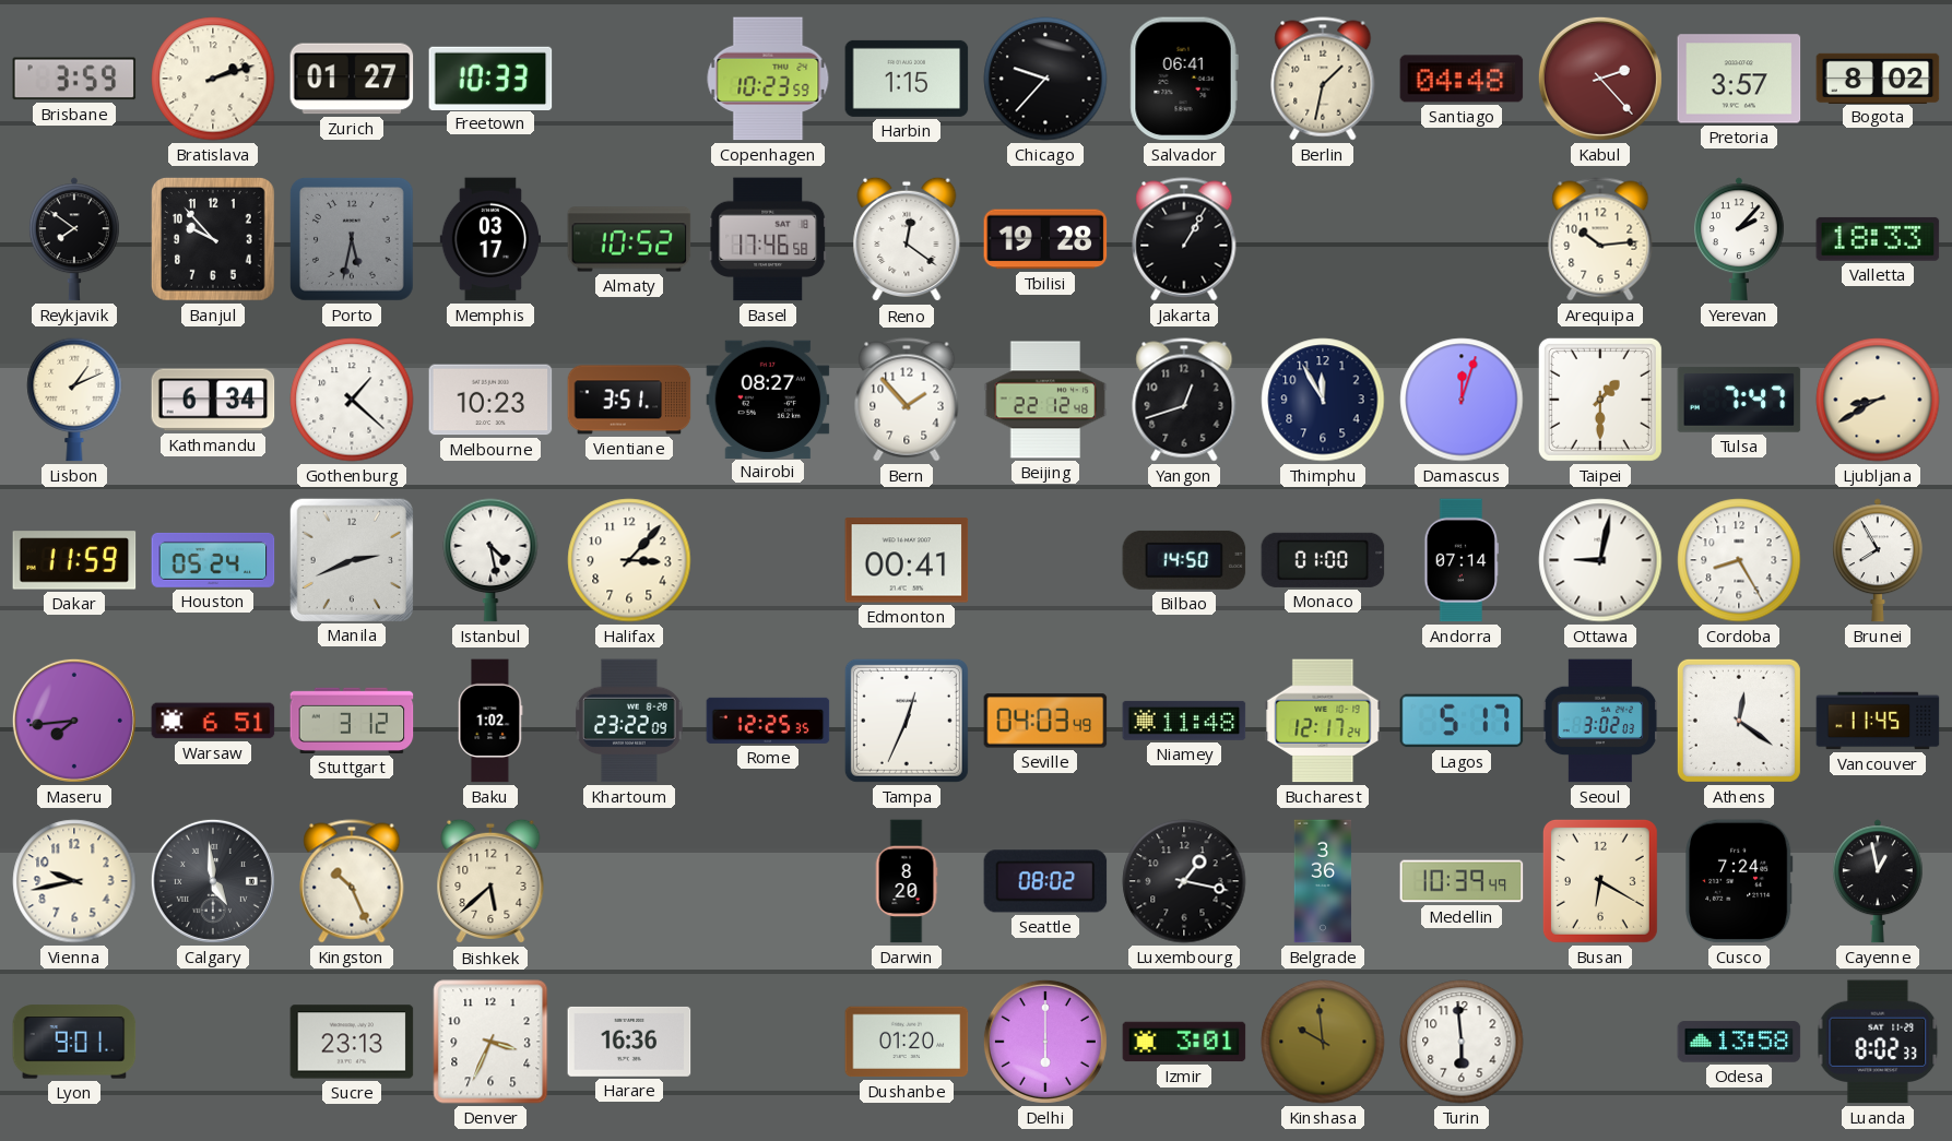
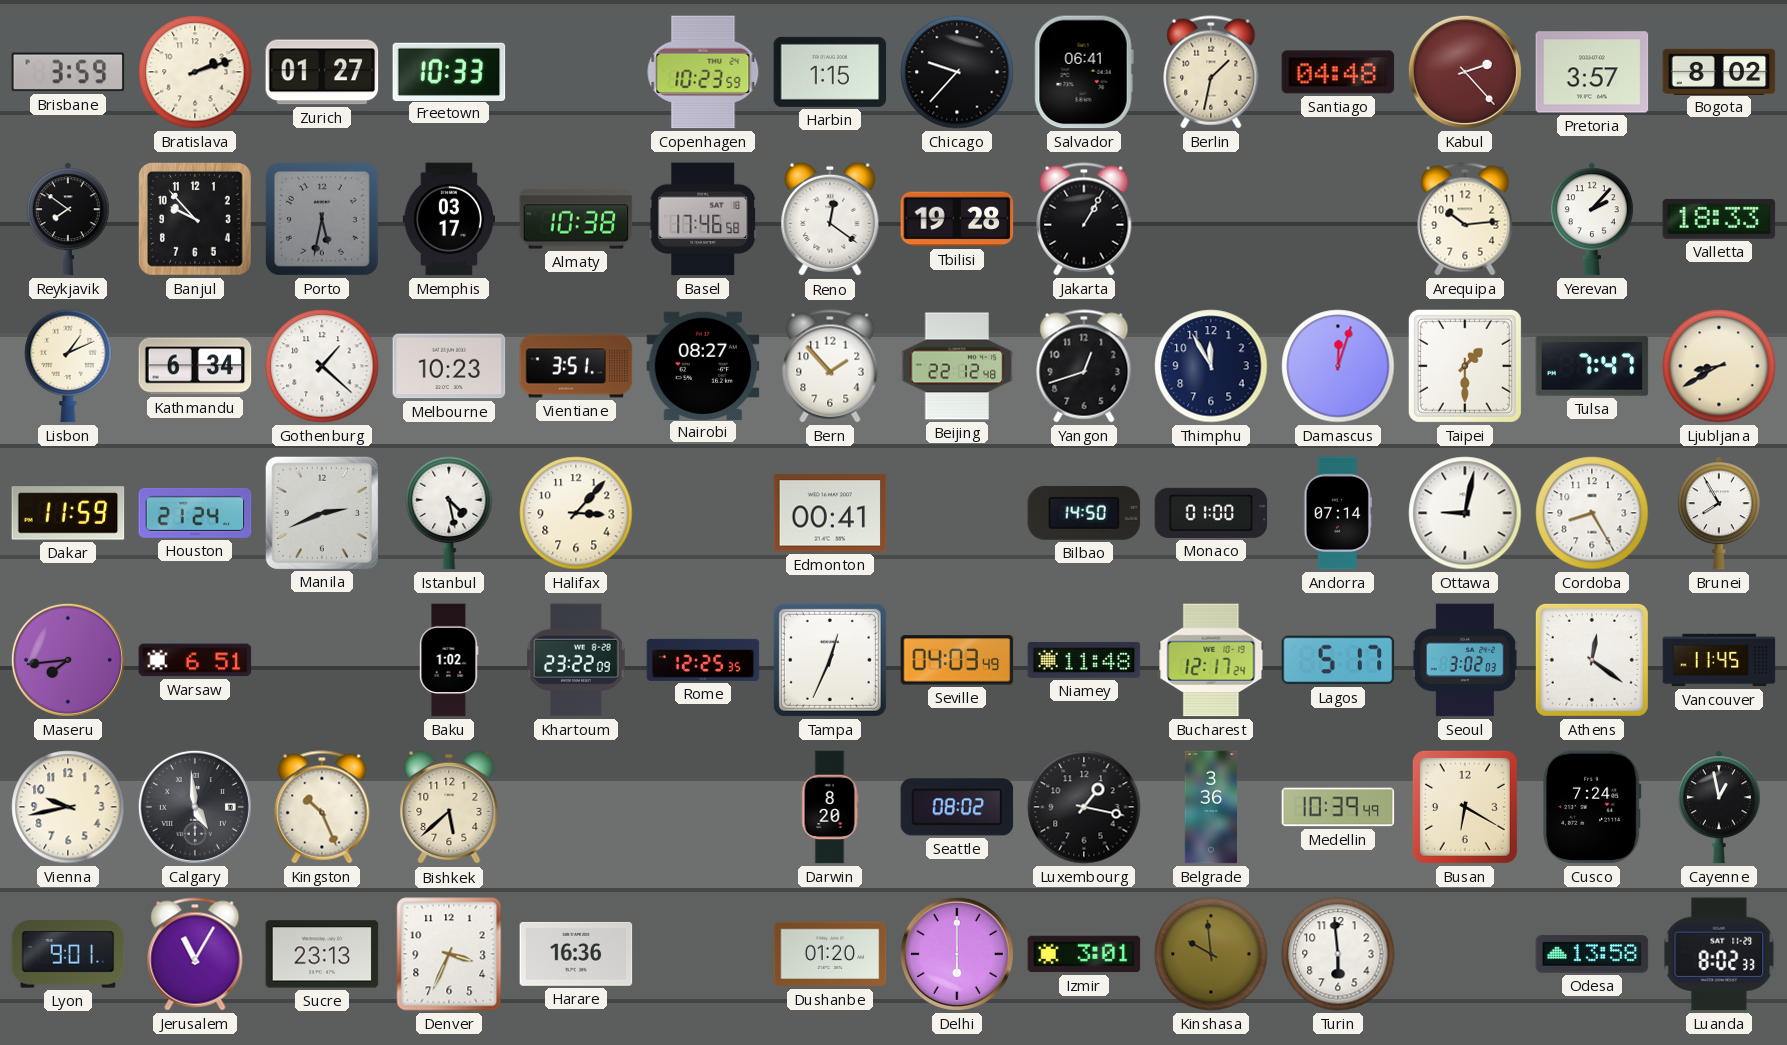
Almaty: 10:52 -> 10:38 (576, 219)
Houston: 05:24 -> 21:24 (195, 513)
Stuttgart: 3:12 -> none (352, 721)
Jerusalem: none -> 11:05 (195, 954)
